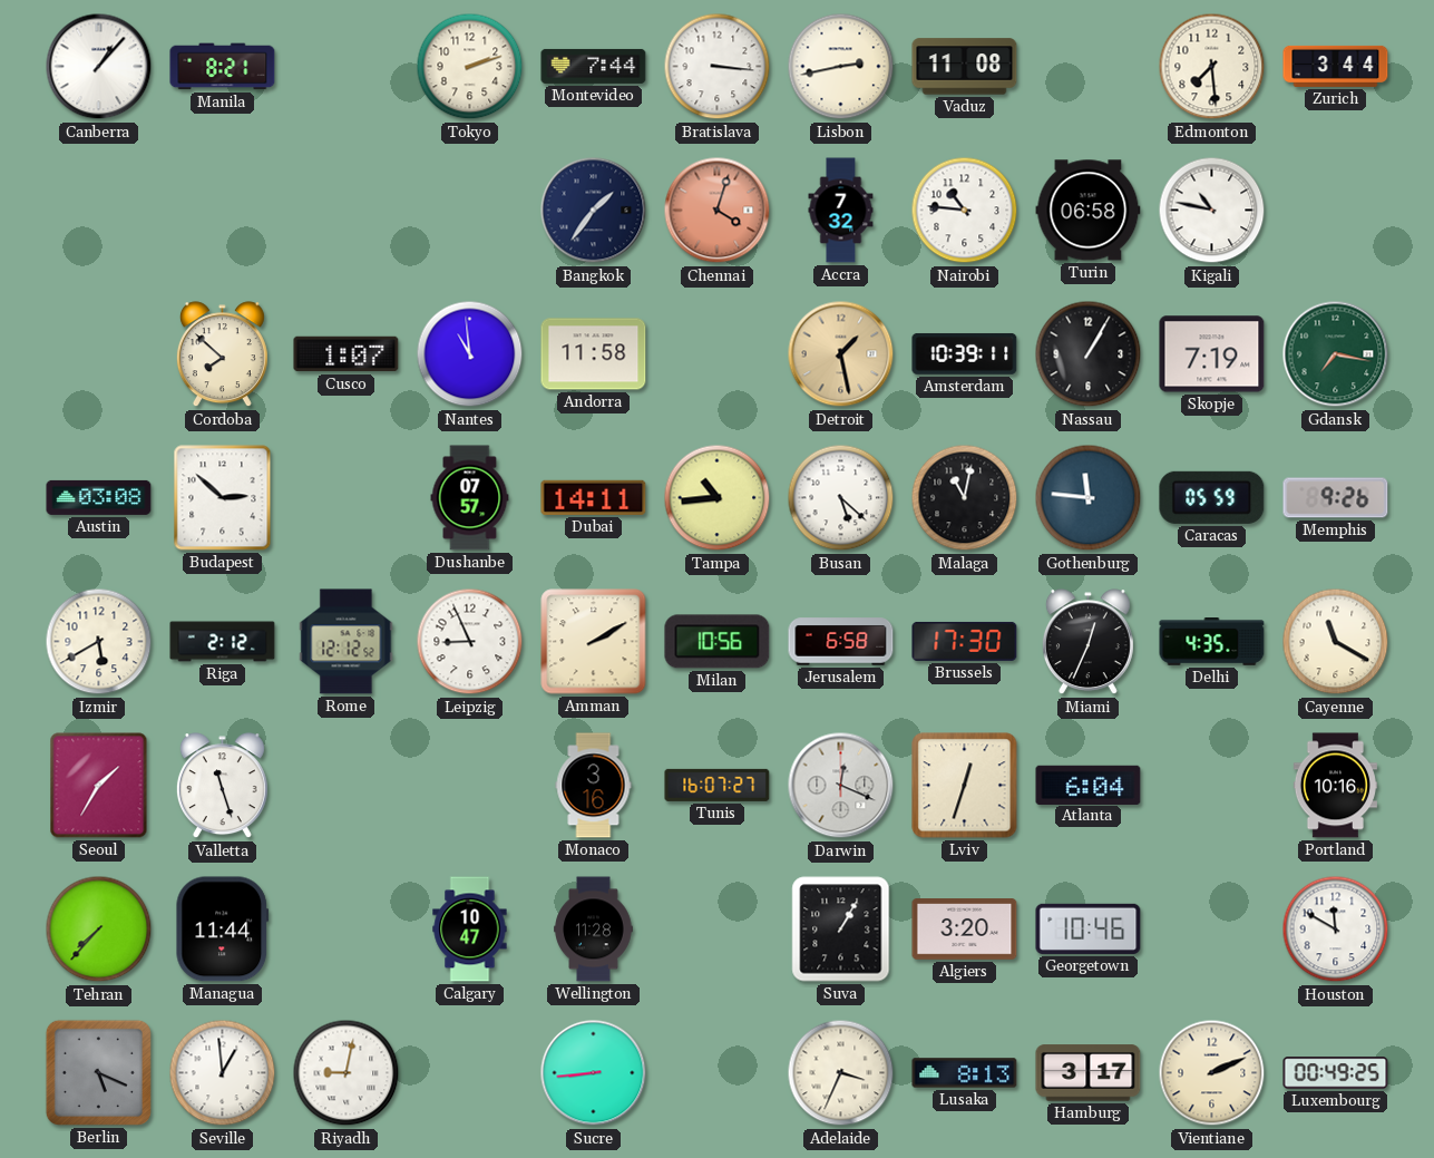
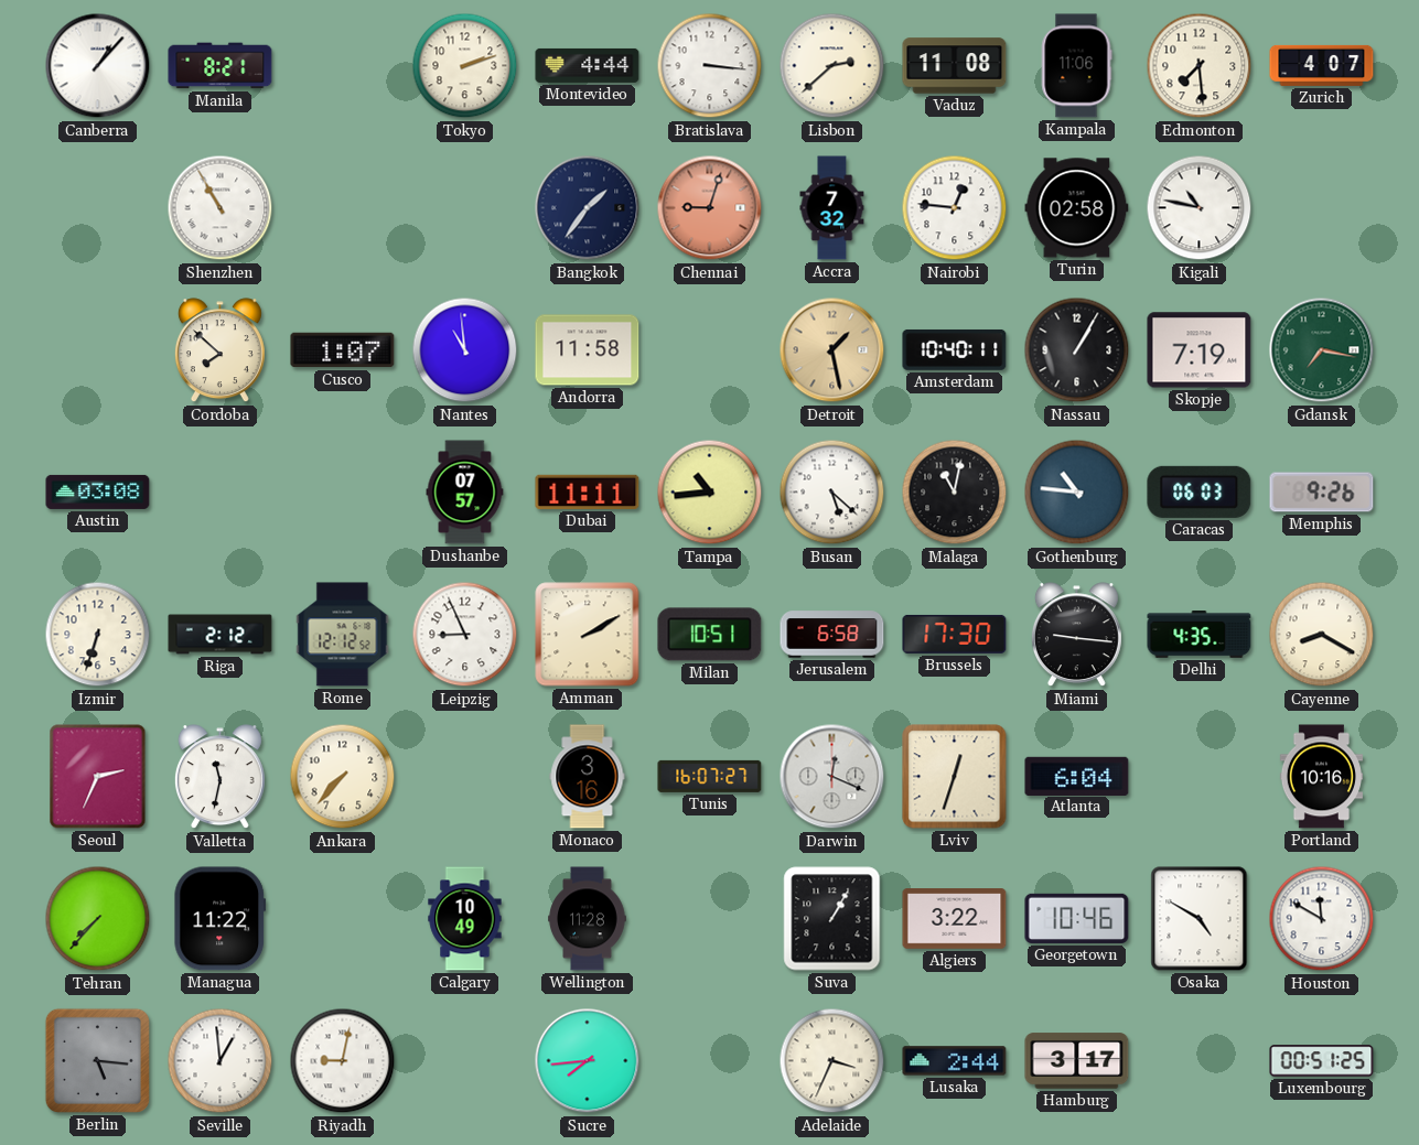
Montevideo: 7:44 -> 4:44 (588, 65)
Lisbon: 2:43 -> 2:38 (832, 66)
Kampala: none -> 11:06 (1076, 66)
Zurich: 3:44 -> 4:07 (1322, 65)
Shenzhen: none -> 10:55 (221, 208)
Chennai: 4:03 -> 9:03 (710, 208)
Nairobi: 10:46 -> 12:46 (955, 208)
Turin: 06:58 -> 02:58 (1077, 208)
Amsterdam: 10:39 -> 10:40 (955, 349)
Budapest: 2:52 -> none (223, 498)
Dubai: 14:11 -> 11:11 (588, 492)
Gothenburg: 11:46 -> 10:46 (1077, 493)
Caracas: 05:59 -> 06:03 (1200, 492)
Izmir: 5:40 -> 6:33 (98, 635)
Milan: 10:56 -> 10:51 (710, 635)
Miami: 12:34 -> 9:16 (1076, 635)
Cayenne: 11:20 -> 8:20 (1322, 635)
Seoul: 1:35 -> 2:34 (98, 777)
Valletta: 11:27 -> 11:32 (219, 777)
Ankara: none -> 7:37 (343, 777)
Managua: 11:44 -> 11:22 (221, 919)
Calgary: 10:47 -> 10:49 (465, 919)
Algiers: 3:20 -> 3:22 (955, 919)
Osaka: none -> 4:50 (1200, 919)
Berlin: 5:19 -> 5:16 (97, 1060)
Sucre: 8:44 -> 7:44 (588, 1061)
Lusaka: 8:13 -> 2:44 (955, 1061)
Vientiane: 2:11 -> none (1212, 1073)
Luxembourg: 00:49 -> 00:51 (1322, 1061)
